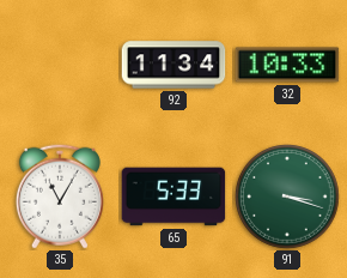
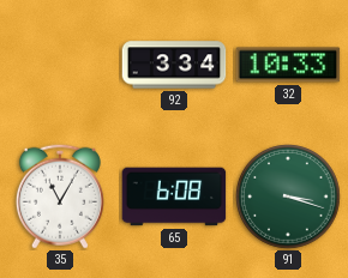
92: 11:34 -> 3:34 (174, 65)
65: 5:33 -> 6:08 (174, 197)
